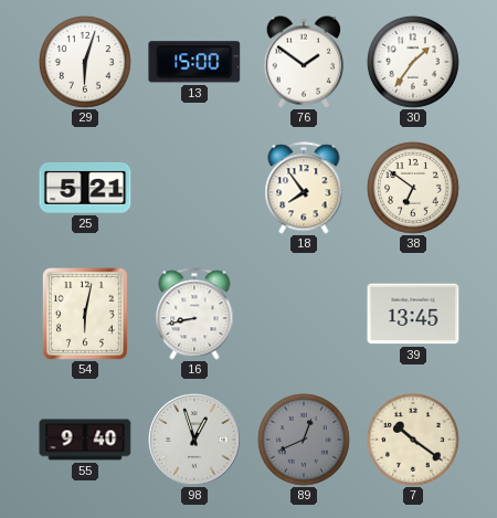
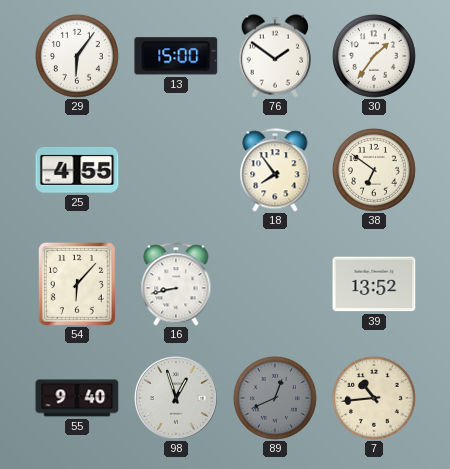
29: 6:03 -> 6:06 (77, 56)
25: 5:21 -> 4:55 (77, 170)
54: 6:02 -> 6:07 (77, 284)
39: 13:45 -> 13:52 (374, 284)
7: 10:21 -> 10:44 (374, 398)
